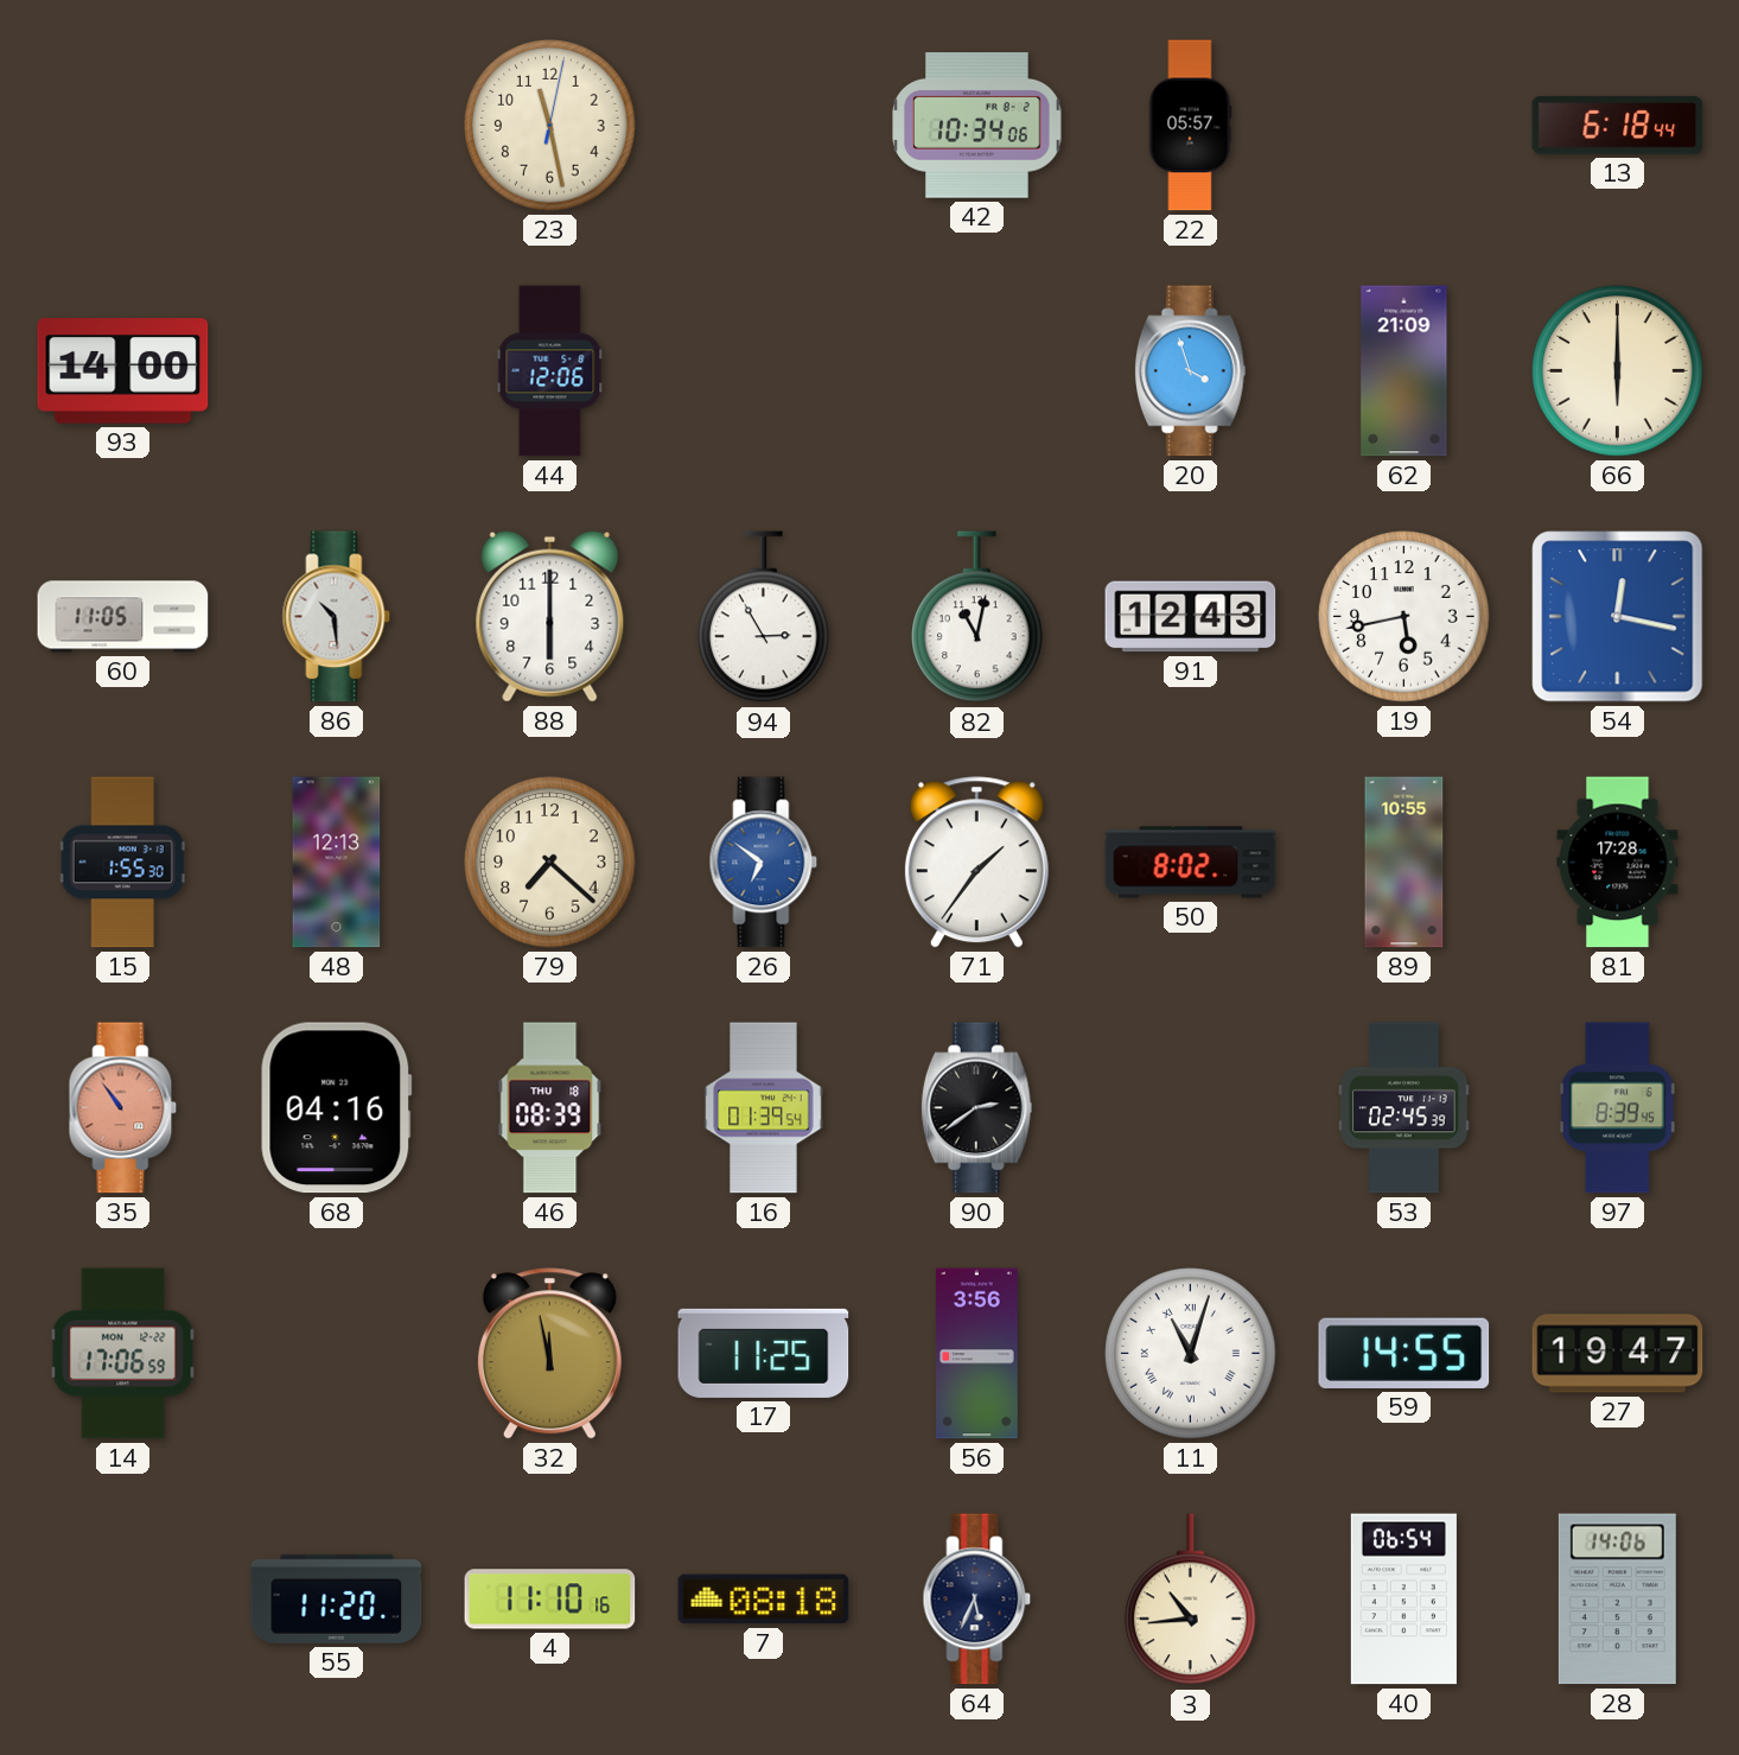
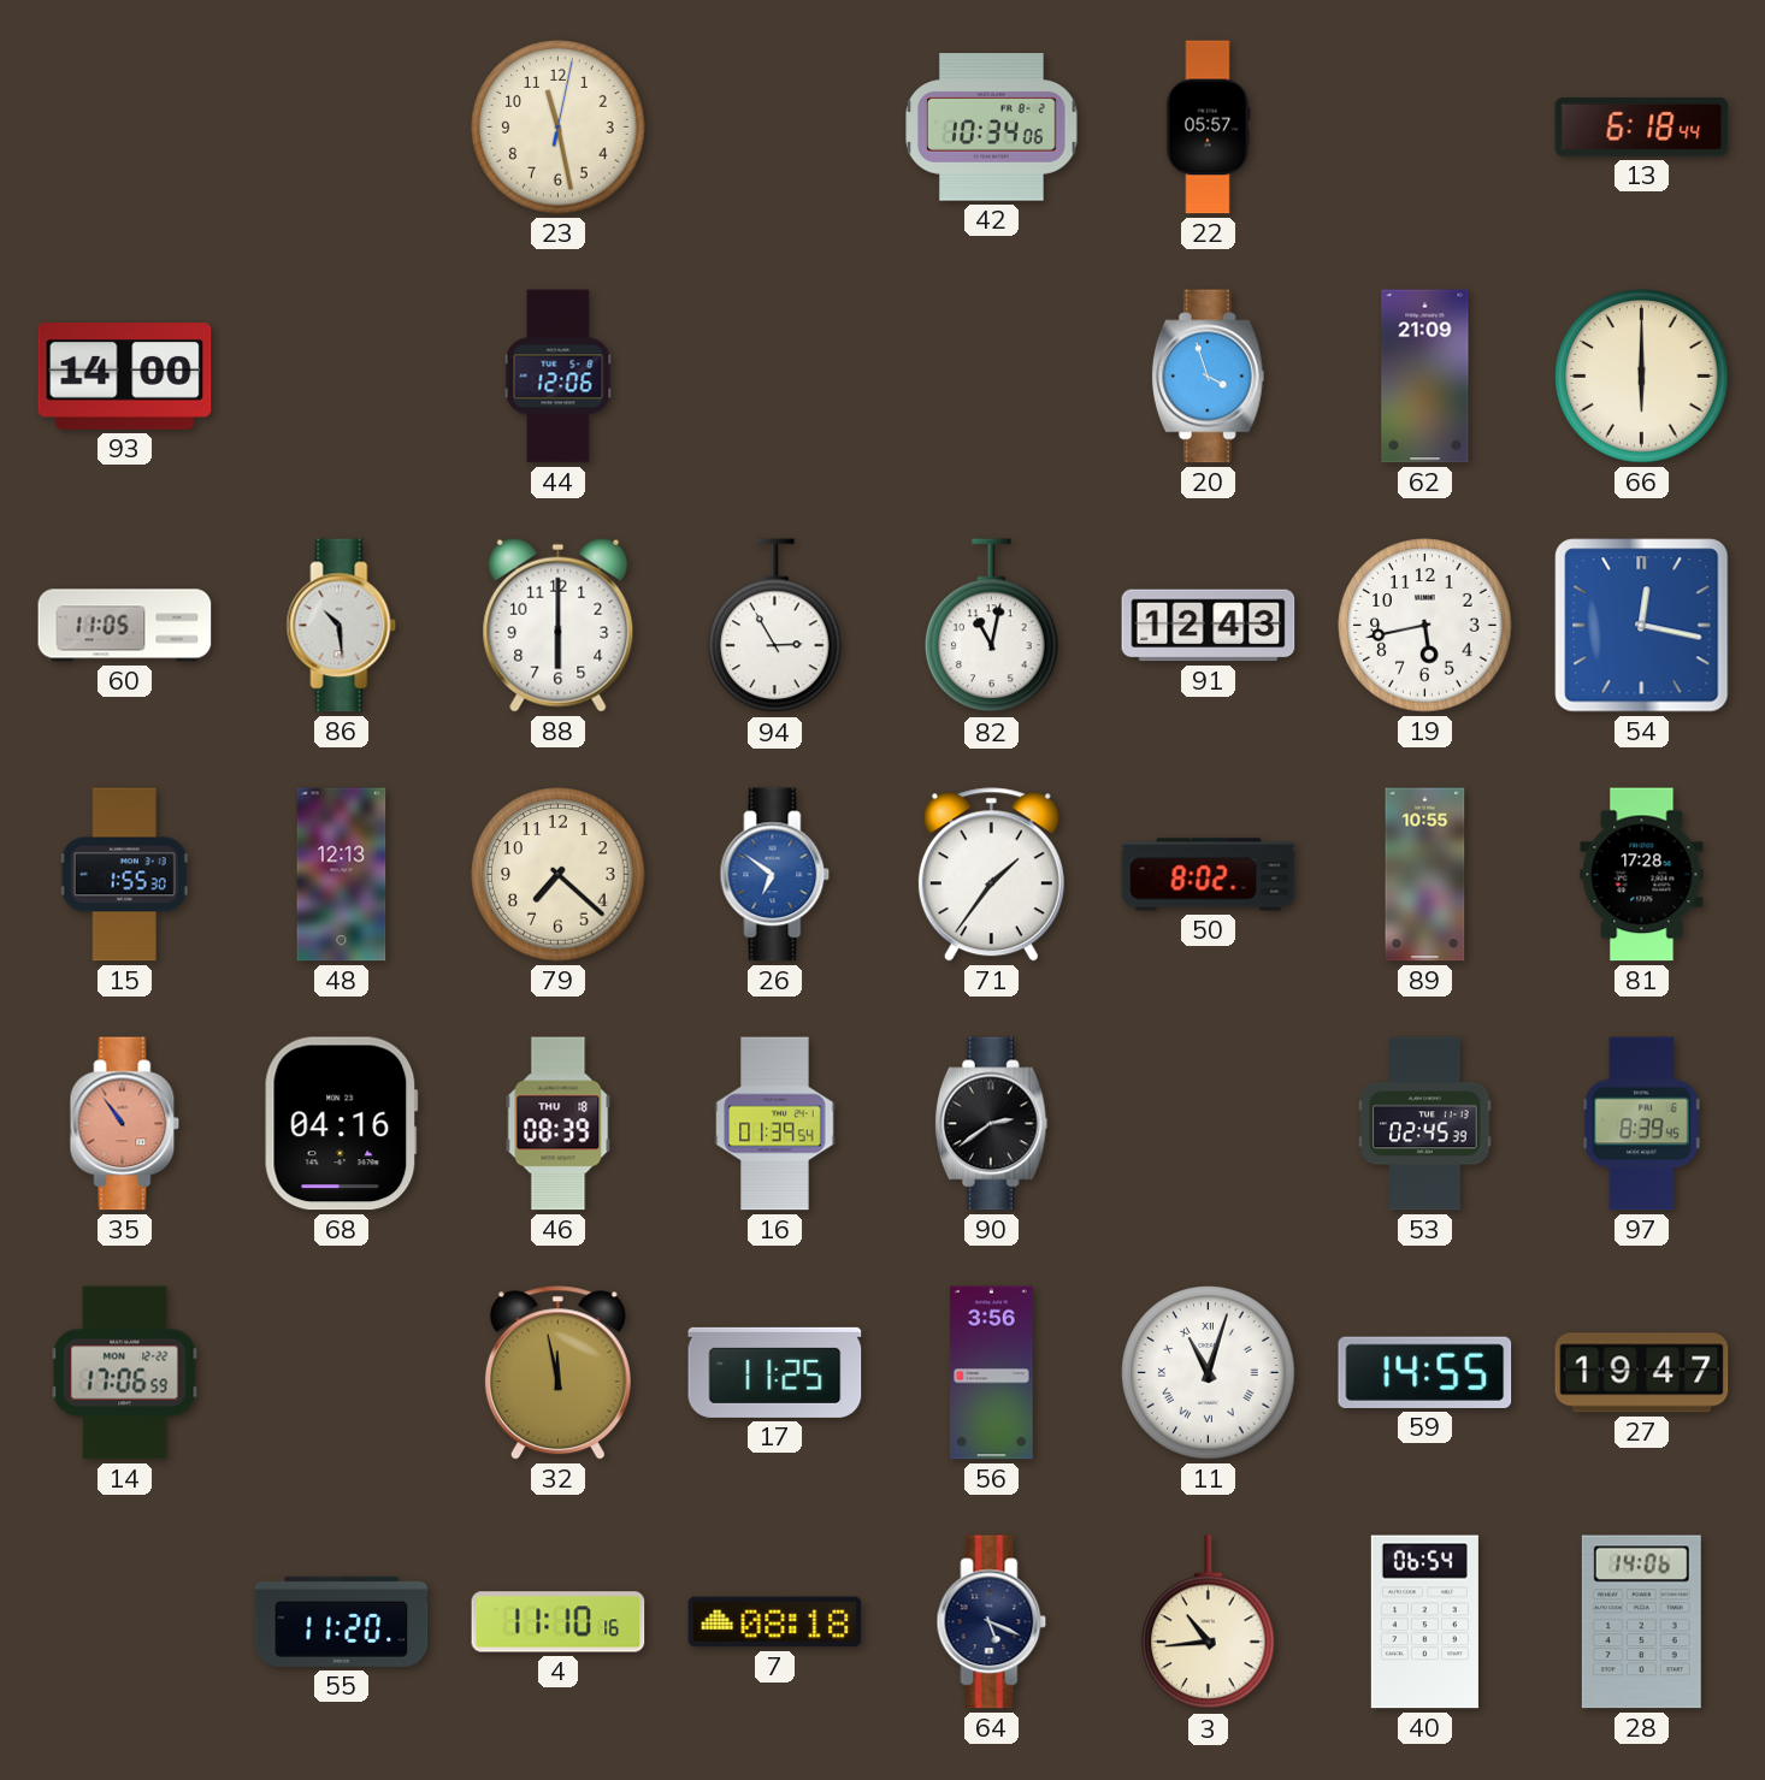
64: 5:34 -> 5:19 (992, 1622)
